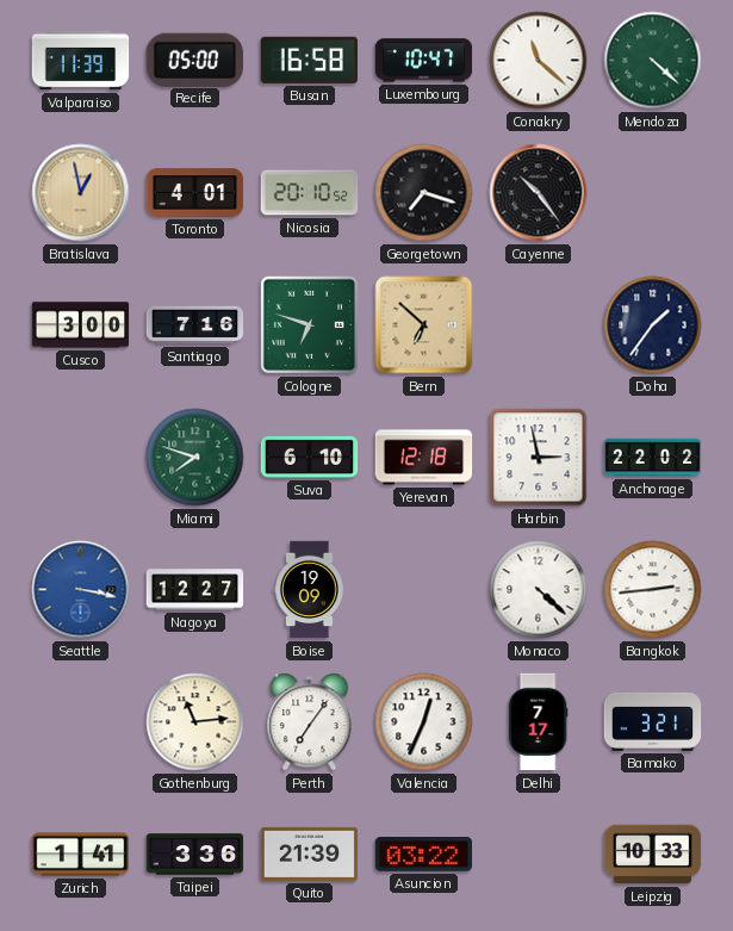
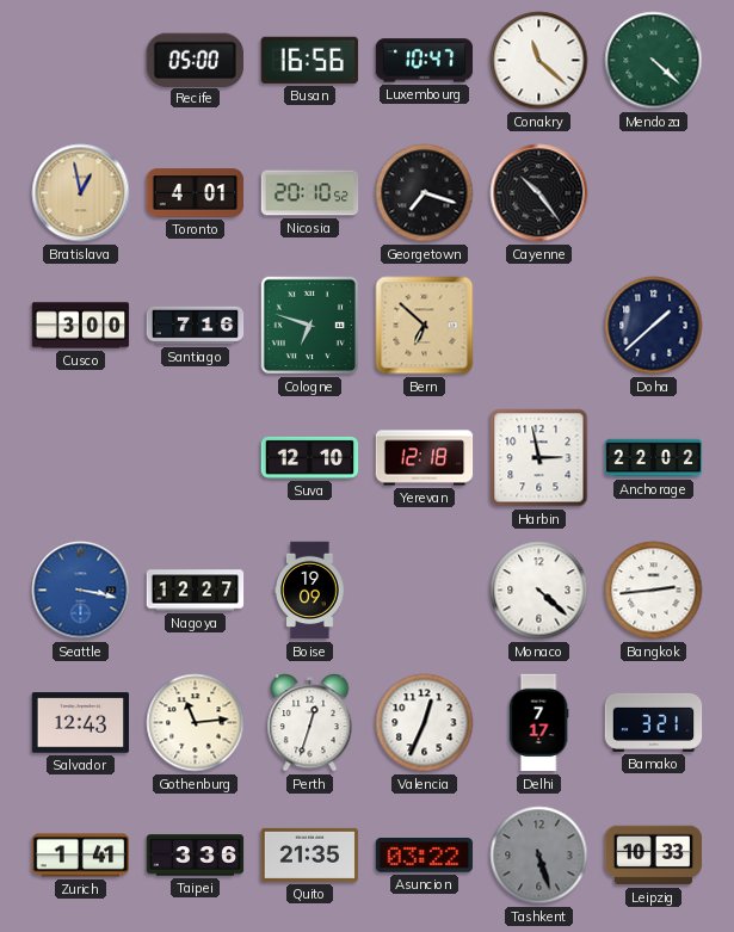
Valparaiso: 11:39 -> none (81, 61)
Busan: 16:58 -> 16:56 (309, 60)
Doha: 1:36 -> 1:38 (654, 326)
Miami: 7:48 -> none (195, 458)
Suva: 6:10 -> 12:10 (310, 457)
Salvador: none -> 12:43 (81, 723)
Perth: 7:06 -> 12:33 (310, 723)
Quito: 21:39 -> 21:35 (310, 854)
Tashkent: none -> 5:27 (539, 856)
